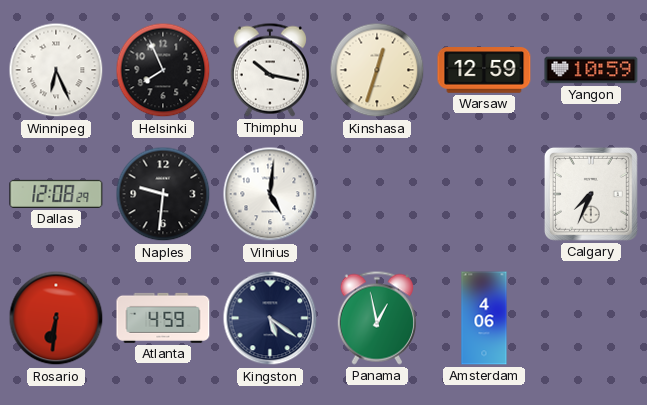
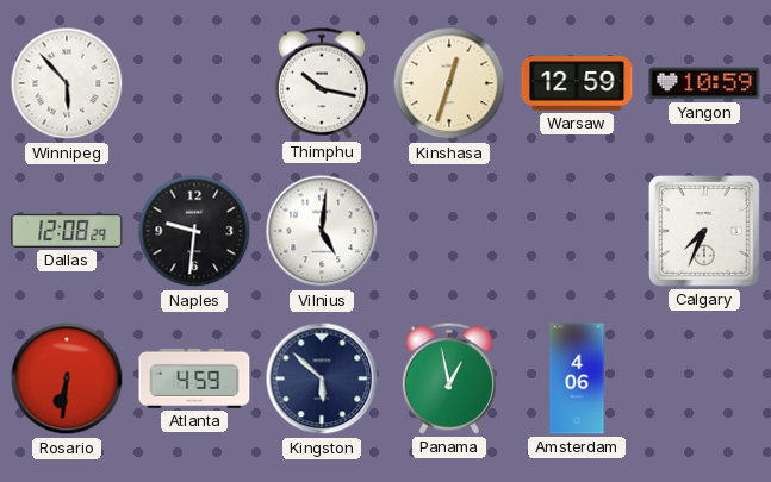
Winnipeg: 6:26 -> 5:53 (67, 83)
Helsinki: 7:56 -> none (163, 70)
Kingston: 5:21 -> 5:52 (322, 378)
